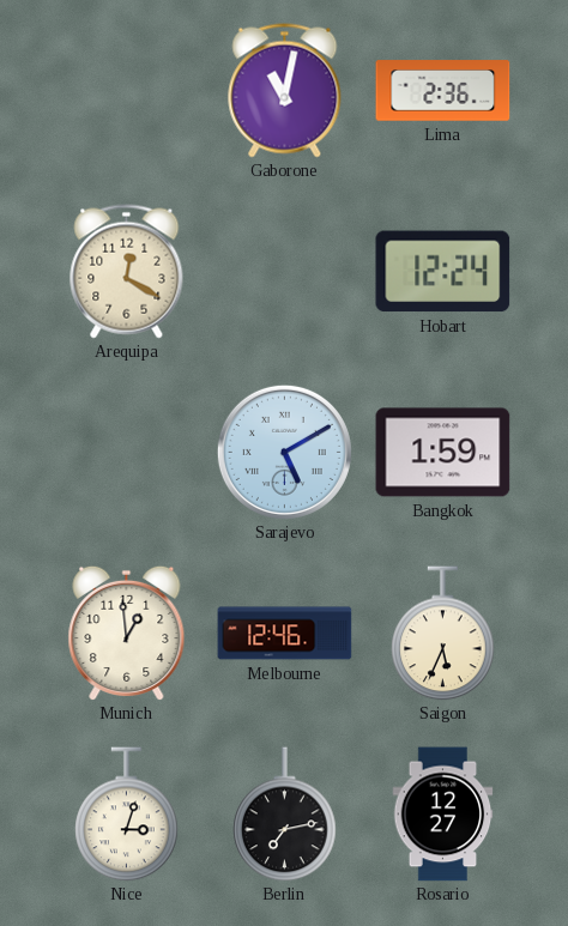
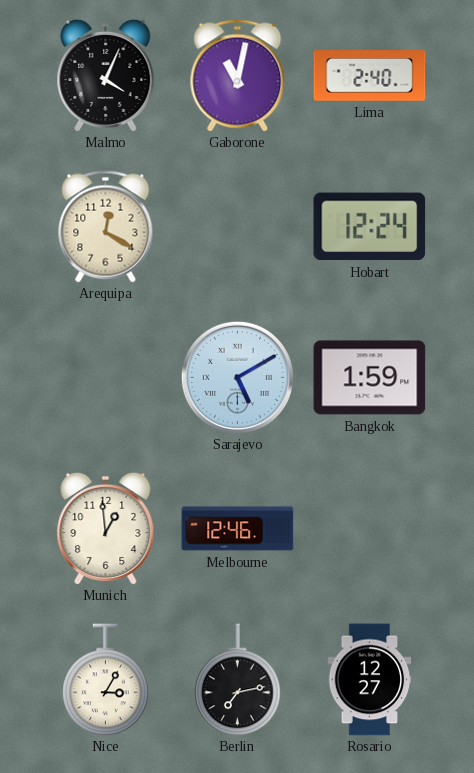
Malmo: none -> 4:04 (106, 75)
Lima: 2:36 -> 2:40 (370, 76)
Saigon: 5:34 -> none (443, 634)
Nice: 3:03 -> 3:05 (106, 680)
